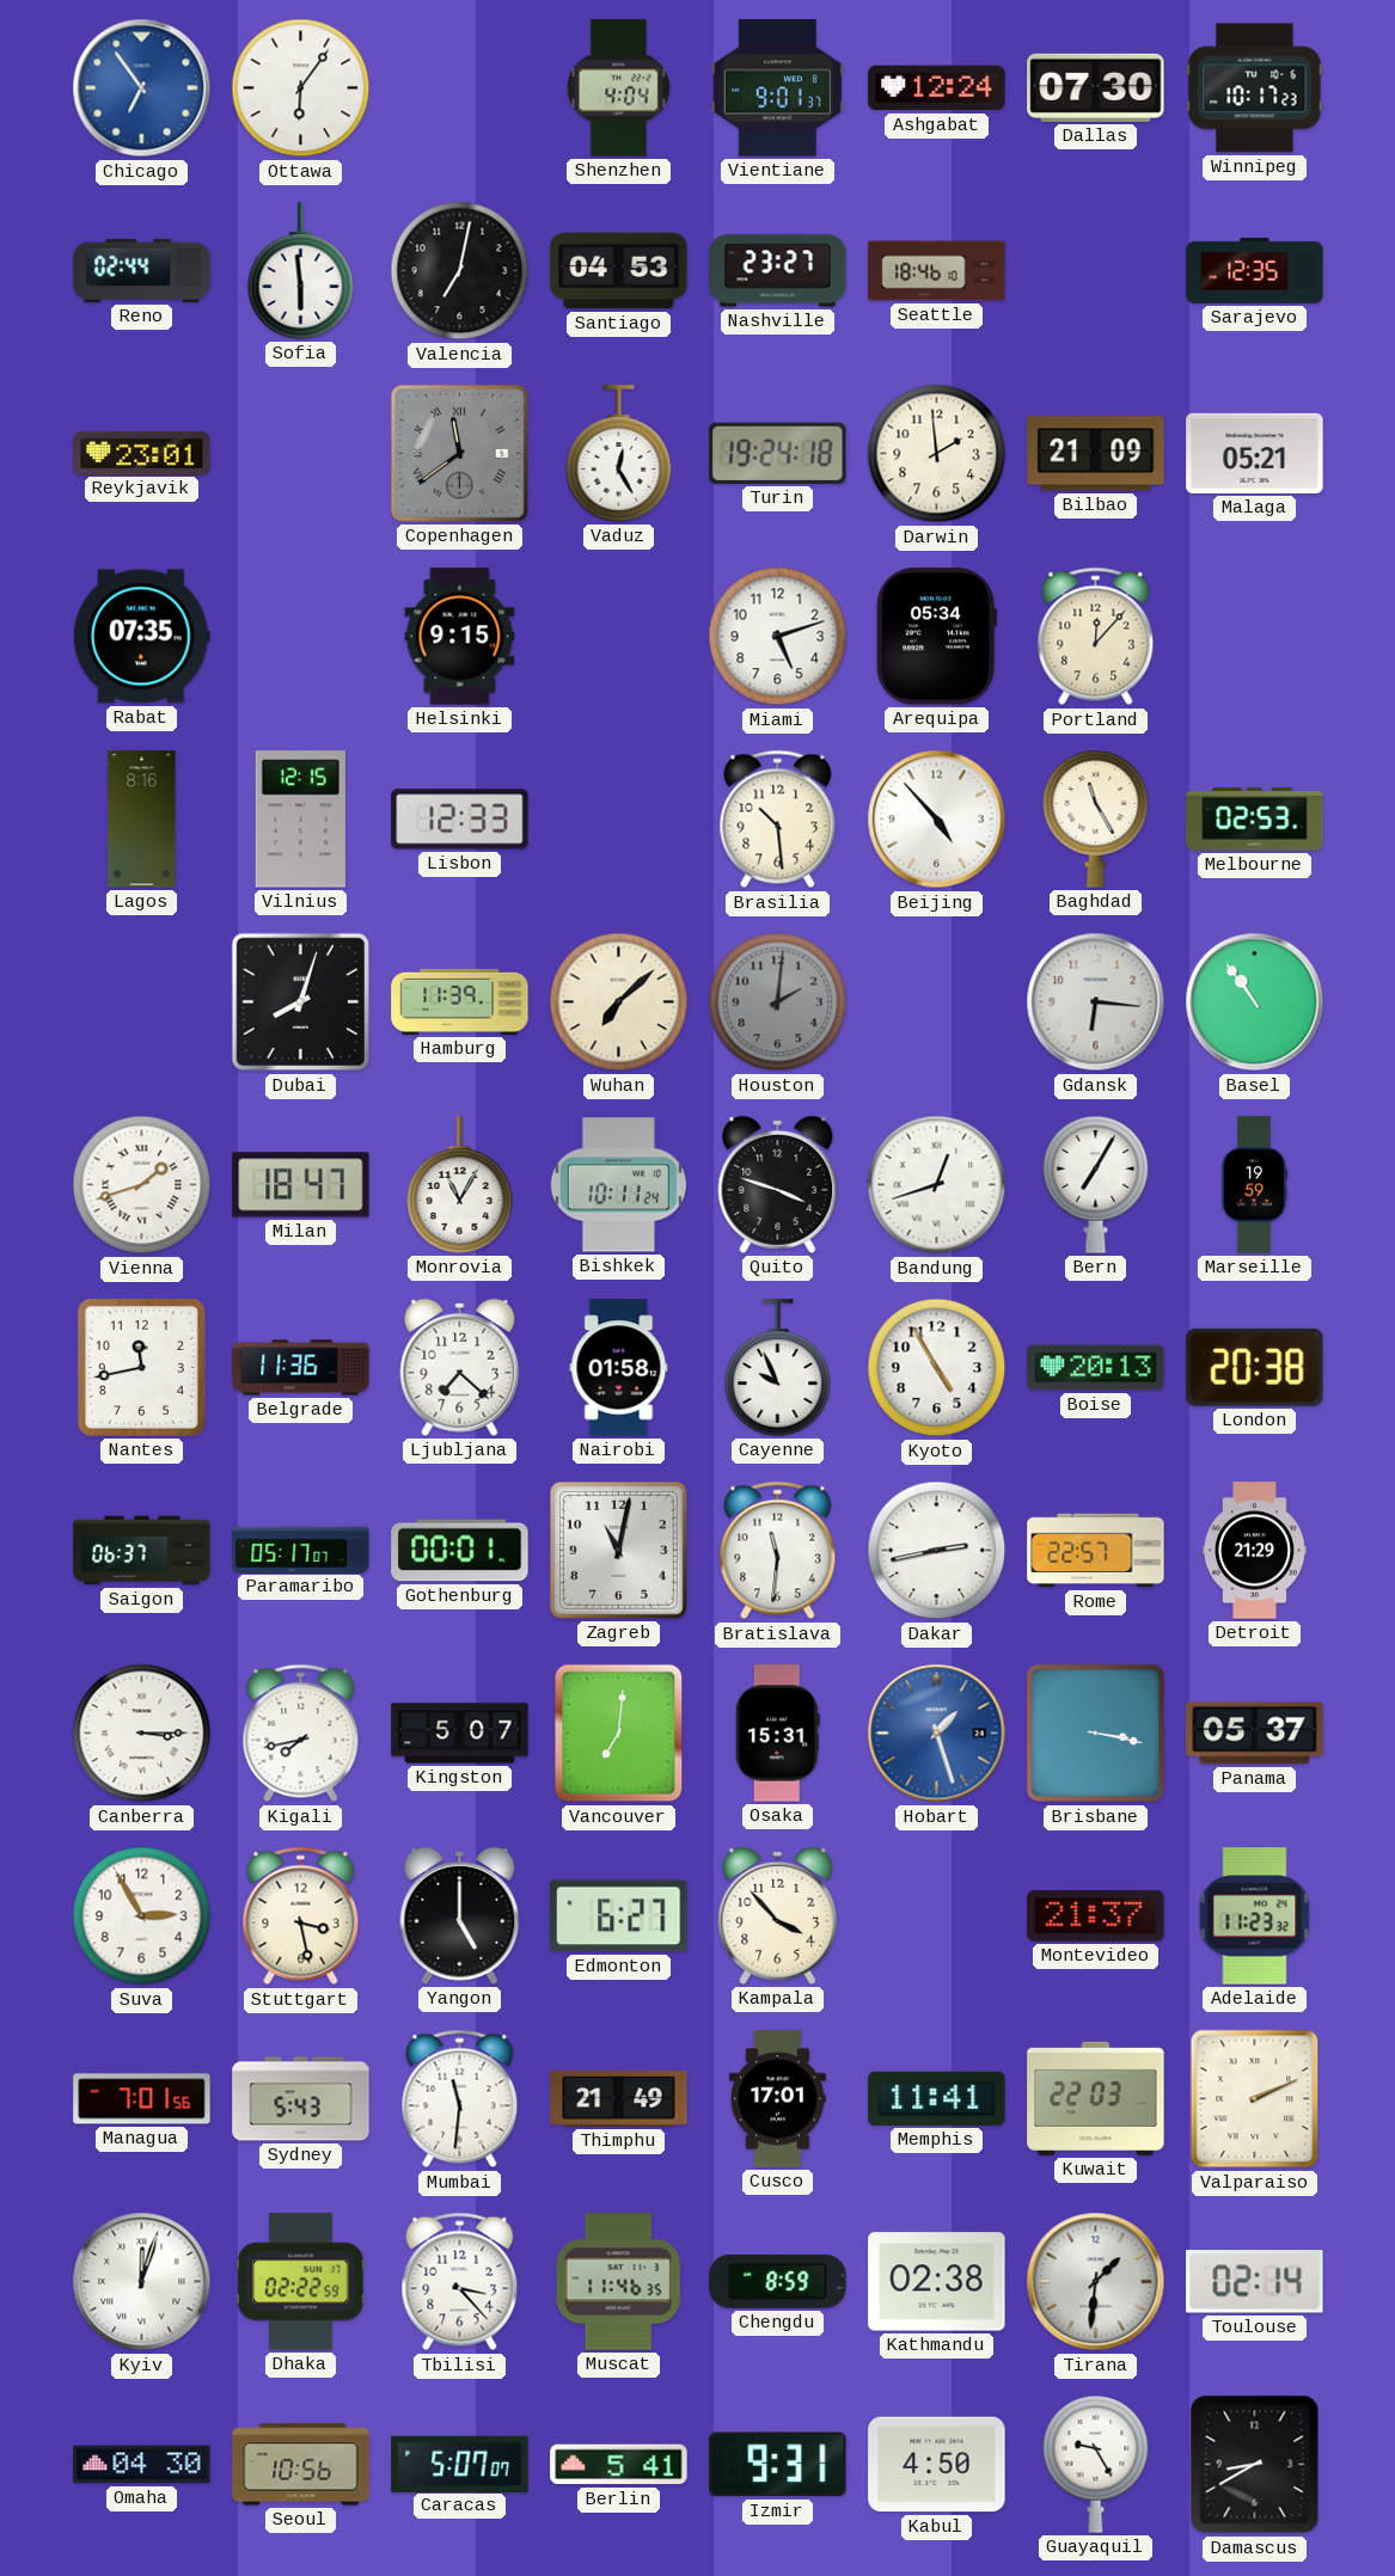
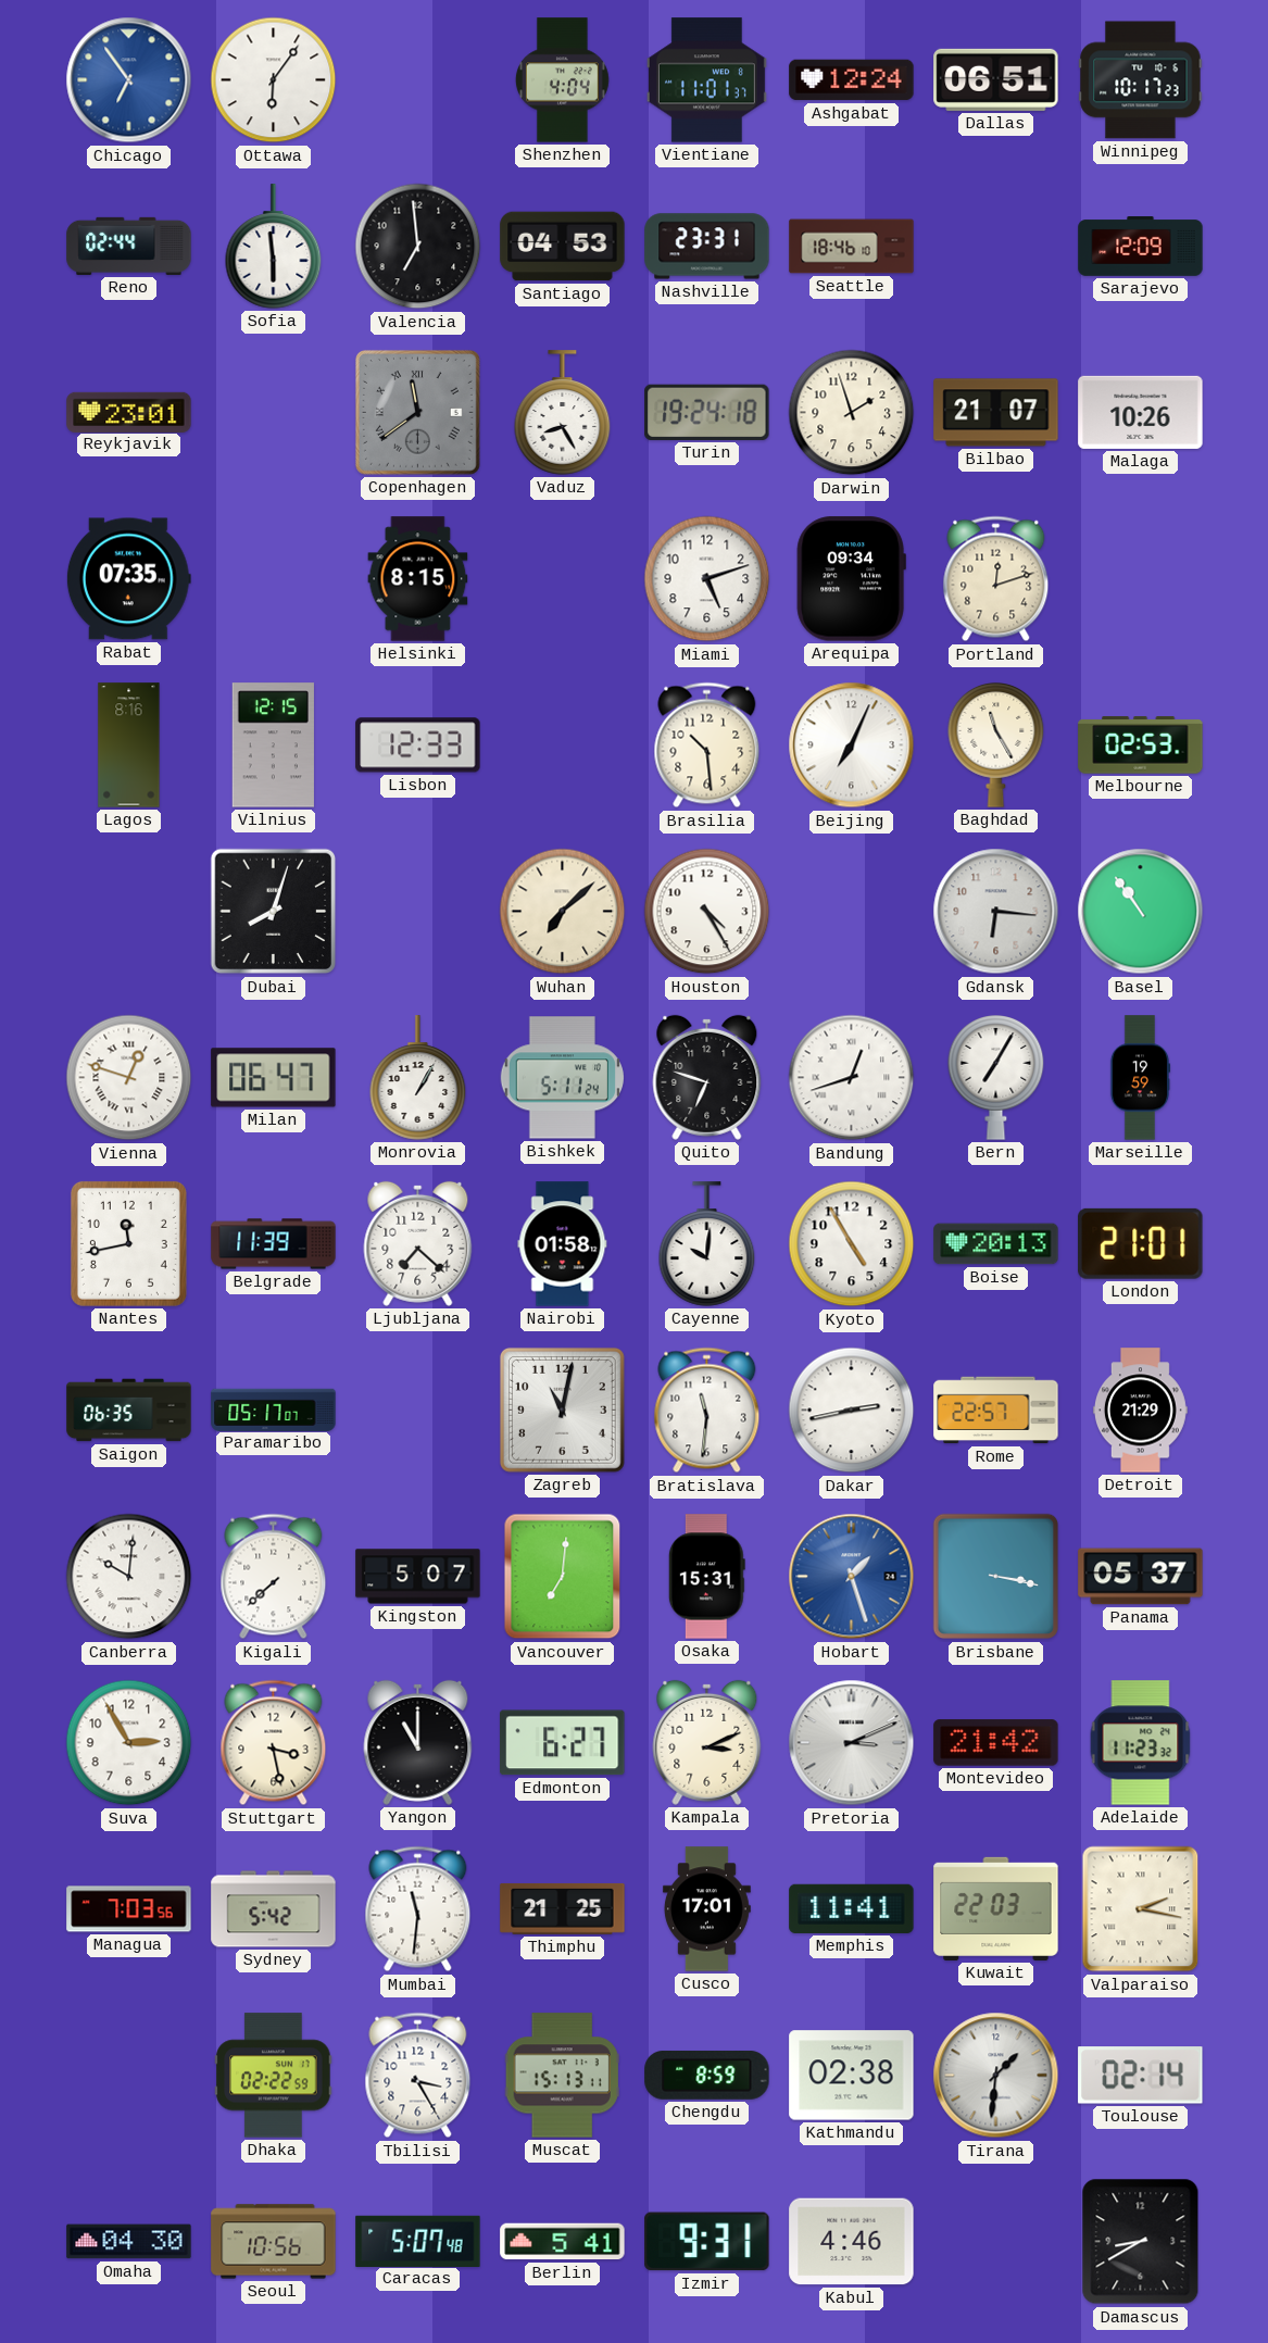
Vientiane: 9:01 -> 11:01 (706, 80)
Dallas: 07:30 -> 06:51 (996, 79)
Valencia: 7:02 -> 6:59 (418, 247)
Nashville: 23:27 -> 23:31 (707, 247)
Sarajevo: 12:35 -> 12:09 (1141, 247)
Vaduz: 12:25 -> 8:25 (563, 413)
Darwin: 1:59 -> 1:57 (852, 413)
Bilbao: 21:09 -> 21:07 (996, 413)
Malaga: 05:21 -> 10:26 (1141, 412)
Helsinki: 9:15 -> 8:15 (418, 579)
Arequipa: 05:34 -> 09:34 (851, 579)
Portland: 12:07 -> 12:12 (996, 579)
Beijing: 4:53 -> 7:04 (852, 745)
Hamburg: 11:39 -> none (460, 1001)
Houston: 2:01 -> 4:25 (707, 912)
Houston dial: grey -> white (707, 912)
Vienna: 1:42 -> 12:48 (129, 1078)
Milan: 18:47 -> 06:47 (274, 1078)
Monrovia: 11:05 -> 1:05 (418, 1078)
Bishkek: 10:11 -> 5:11 (562, 1078)
Quito: 3:48 -> 6:48 (707, 1077)
Belgrade: 11:36 -> 11:39 (274, 1244)
Cayenne: 9:56 -> 10:01 (707, 1244)
London: 20:38 -> 21:01 (1141, 1243)
Saigon: 06:37 -> 06:35 (129, 1411)
Gothenburg: 00:01 -> none (460, 1551)
Canberra: 3:15 -> 10:01 (129, 1577)
Kigali: 7:43 -> 7:38 (274, 1577)
Yangon: 5:00 -> 11:00 (418, 1742)
Kampala: 3:53 -> 3:11 (707, 1742)
Pretoria: none -> 3:11 (852, 1743)
Montevideo: 21:37 -> 21:42 (996, 1743)
Managua: 7:01 -> 7:03 (129, 1909)
Sydney: 5:43 -> 5:42 (274, 1909)
Thimphu: 21:49 -> 21:25 (563, 1908)
Valparaiso: 2:11 -> 2:17 (1141, 1909)
Kyiv: 12:03 -> none (142, 2282)
Tbilisi: 3:23 -> 3:25 (418, 2076)
Muscat: 11:46 -> 15:13 (562, 2076)
Caracas: 5:07:07 -> 5:07:48 (418, 2241)
Kabul: 4:50 -> 4:46 (852, 2242)
Guayaquil: 9:25 -> none (1096, 2465)
